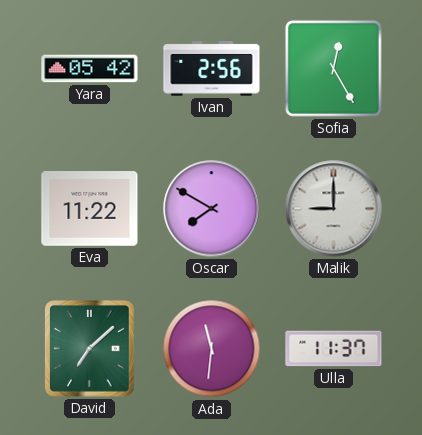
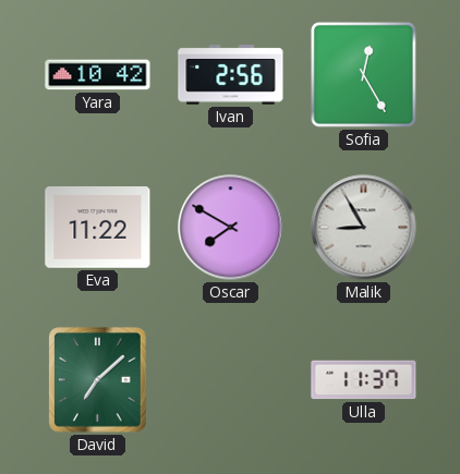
Yara: 05:42 -> 10:42 (98, 75)
Malik: 9:00 -> 8:55 (364, 228)
Ada: 11:31 -> none (212, 349)
